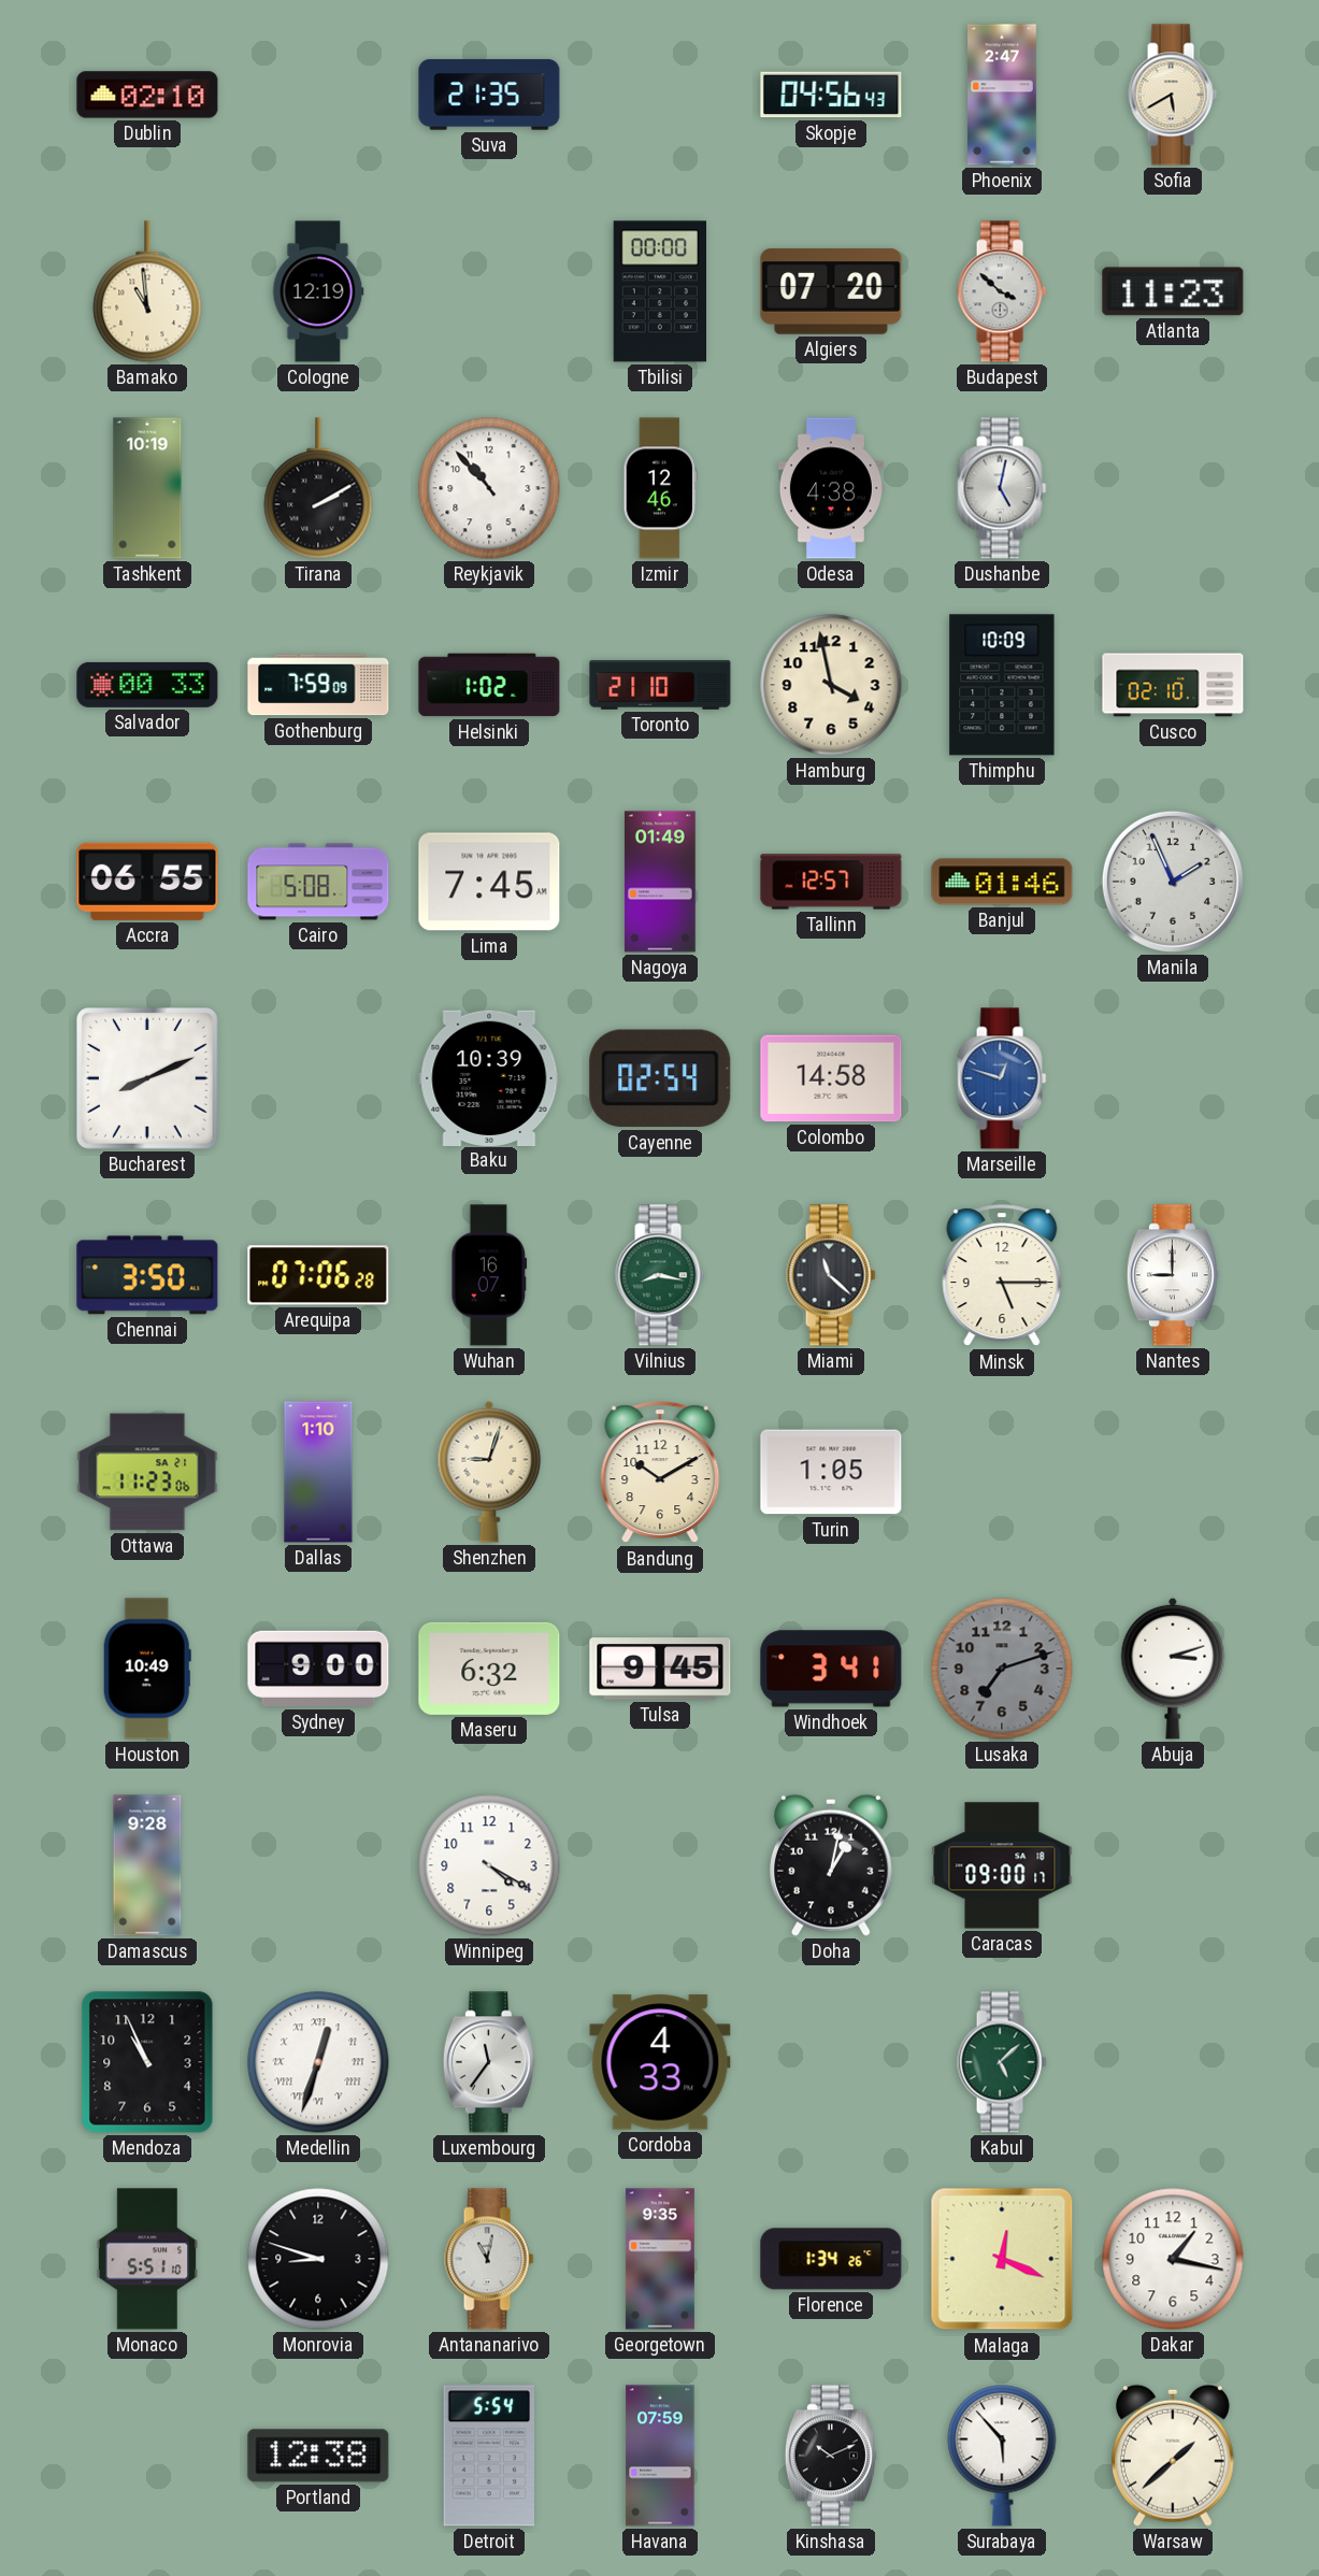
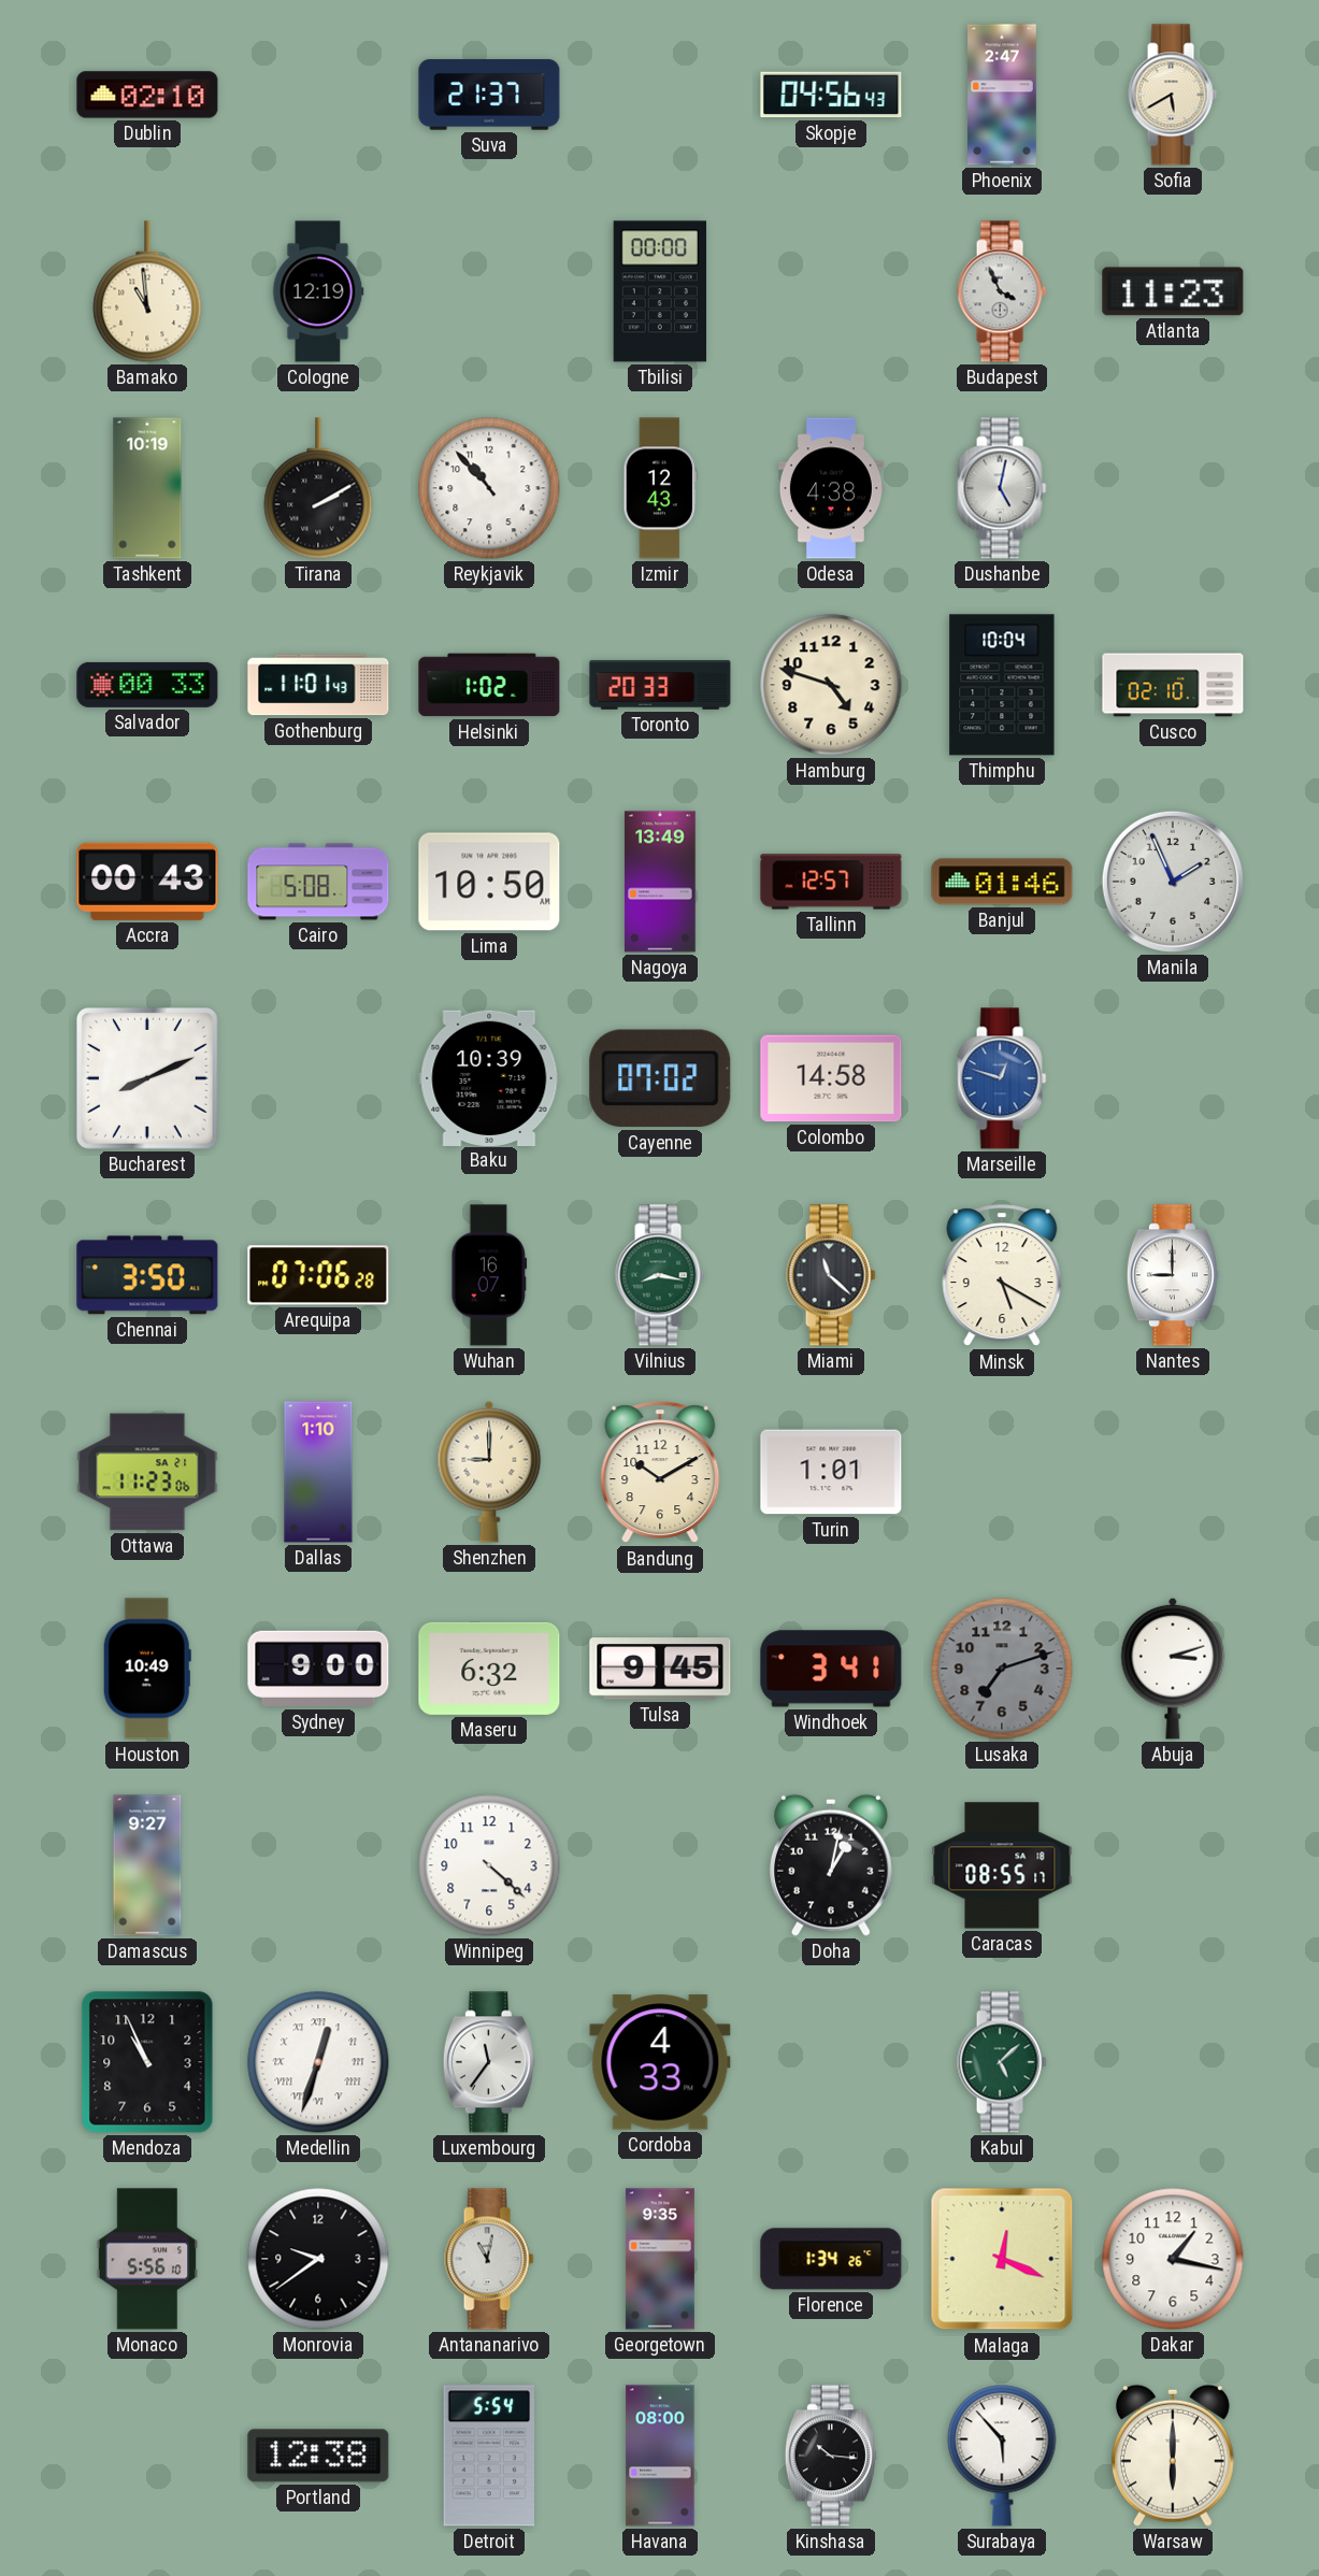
Suva: 21:35 -> 21:37 (489, 95)
Algiers: 07:20 -> none (831, 291)
Budapest: 3:52 -> 3:56 (1002, 291)
Izmir: 12:46 -> 12:43 (659, 488)
Gothenburg: 7:59 -> 11:01 (318, 685)
Toronto: 21:10 -> 20:33 (660, 685)
Hamburg: 3:58 -> 4:48 (831, 685)
Thimphu: 10:09 -> 10:04 (1002, 685)
Accra: 06:55 -> 00:43 (147, 882)
Lima: 7:45 -> 10:50 (489, 882)
Nagoya: 01:49 -> 13:49 (660, 882)
Cayenne: 02:54 -> 07:02 (660, 1078)
Minsk: 5:15 -> 5:20 (1002, 1276)
Shenzhen: 9:03 -> 9:00 (489, 1472)
Turin: 1:05 -> 1:01 (831, 1472)
Damascus: 9:28 -> 9:27 (147, 1865)
Winnipeg: 4:20 -> 4:22 (489, 1865)
Caracas: 09:00 -> 08:55 (1002, 1865)
Monaco: 5:51 -> 5:56 (147, 2259)
Monrovia: 8:48 -> 9:39 (318, 2259)
Havana: 07:59 -> 08:00 (660, 2456)
Kinshasa: 10:11 -> 10:16 (831, 2456)
Warsaw: 1:38 -> 6:00 (1173, 2456)
